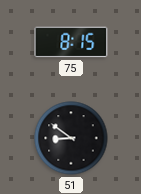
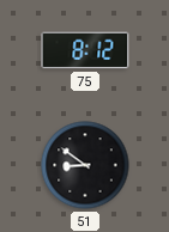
75: 8:15 -> 8:12 (85, 50)
